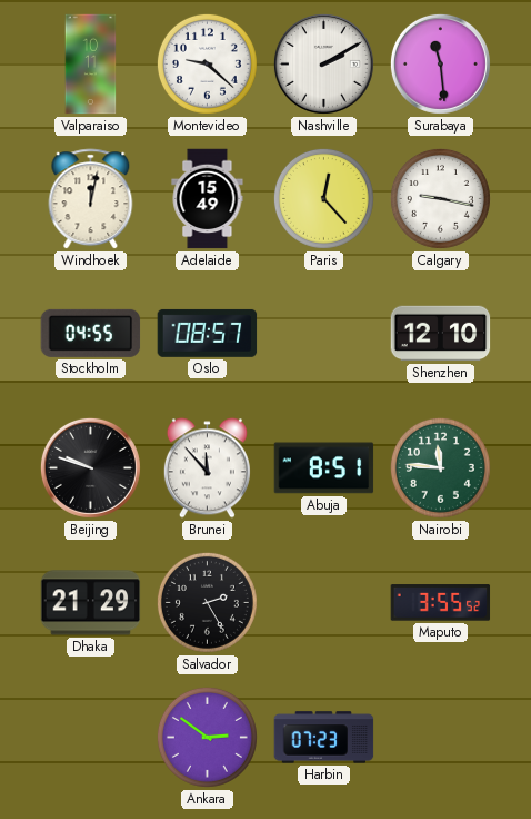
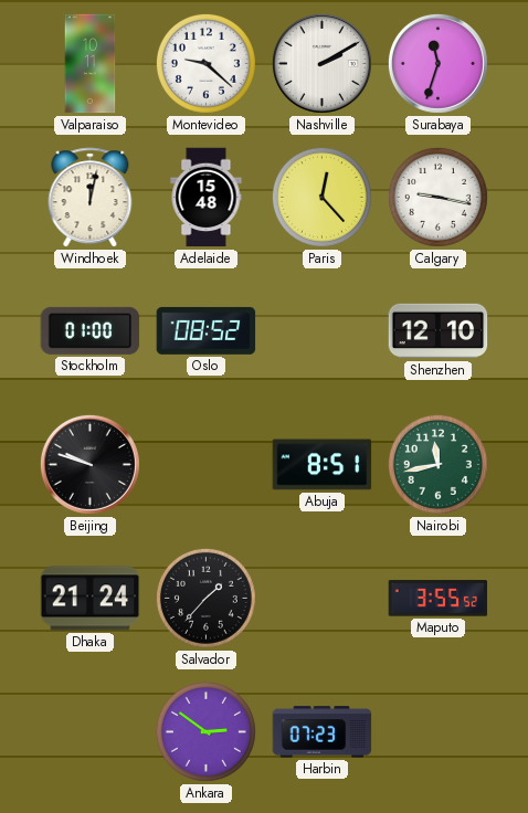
Surabaya: 11:29 -> 11:33 (437, 63)
Adelaide: 15:49 -> 15:48 (207, 198)
Stockholm: 04:55 -> 01:00 (91, 330)
Oslo: 08:57 -> 08:52 (207, 330)
Brunei: 11:53 -> none (207, 468)
Nairobi: 11:46 -> 11:43 (437, 464)
Dhaka: 21:29 -> 21:24 (91, 599)
Salvador: 2:25 -> 1:37 (205, 598)
